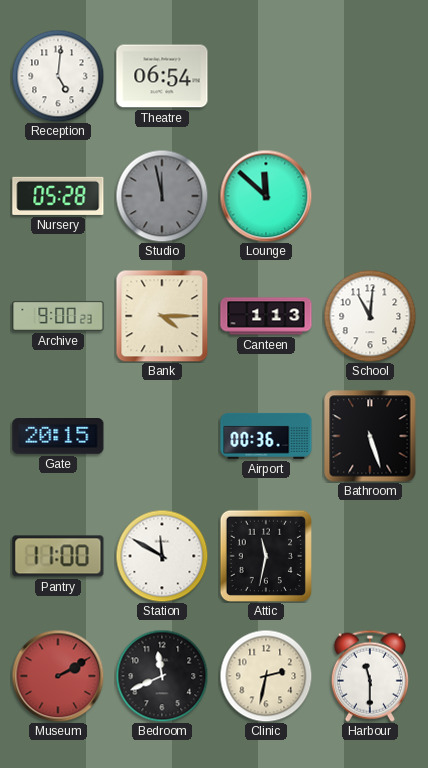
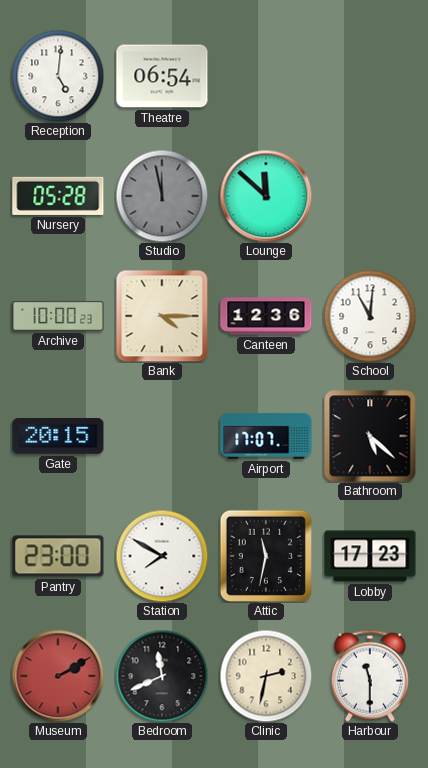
Archive: 9:00 -> 10:00 (58, 316)
Canteen: 1:13 -> 12:36 (266, 316)
Airport: 00:36 -> 17:07 (266, 436)
Bathroom: 5:27 -> 5:22 (370, 436)
Pantry: 11:00 -> 23:00 (58, 556)
Station: 11:50 -> 7:50 (162, 556)
Lobby: none -> 17:23 (370, 556)
